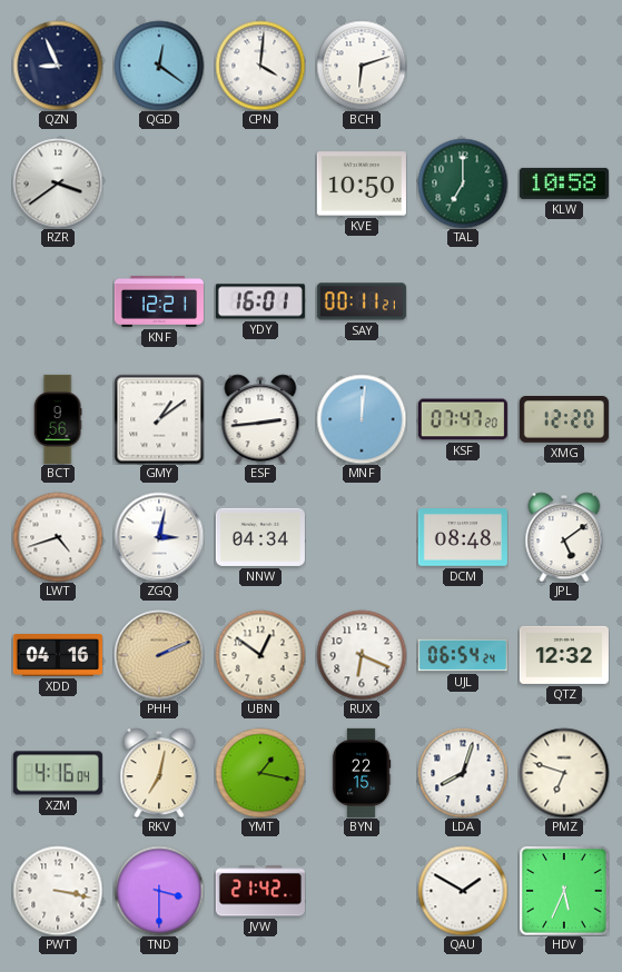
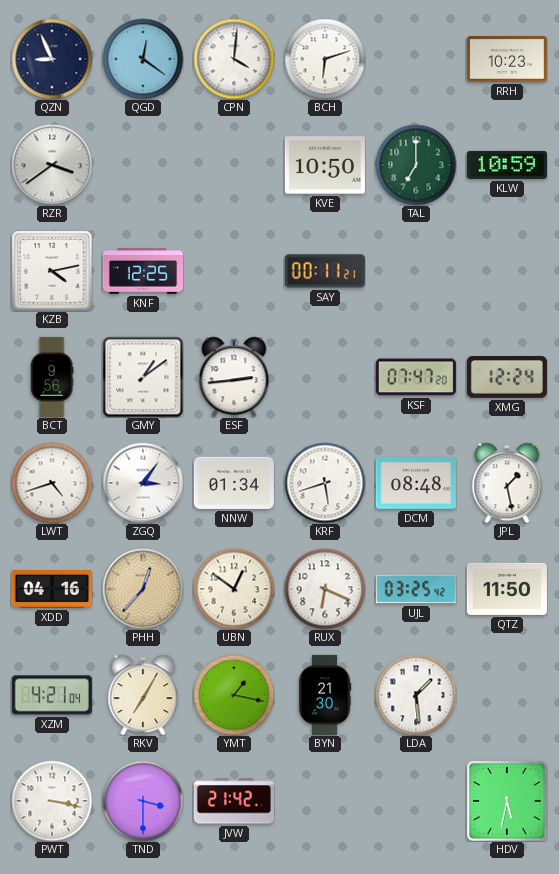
RRH: none -> 10:23 (507, 60)
KLW: 10:58 -> 10:59 (507, 165)
KZB: none -> 4:13 (52, 271)
KNF: 12:21 -> 12:25 (143, 272)
YDY: 16:01 -> none (260, 301)
MNF: 12:01 -> none (362, 419)
XMG: 12:20 -> 12:24 (507, 378)
ZGQ: 3:02 -> 3:06 (143, 483)
NNW: 04:34 -> 01:34 (234, 483)
KRF: none -> 5:42 (325, 483)
JPL: 5:09 -> 1:28 (507, 483)
PHH: 2:11 -> 12:37 (143, 589)
UJL: 06:54 -> 03:25 (416, 589)
QTZ: 12:32 -> 11:50 (507, 589)
XZM: 4:16 -> 4:21 (52, 695)
RKV: 7:02 -> 7:05 (143, 695)
BYN: 22:15 -> 21:30 (325, 695)
LDA: 8:03 -> 1:29 (416, 695)
PMZ: 6:48 -> none (564, 773)
QAU: 1:50 -> none (463, 891)
HDV: 5:34 -> 5:32 (507, 801)
